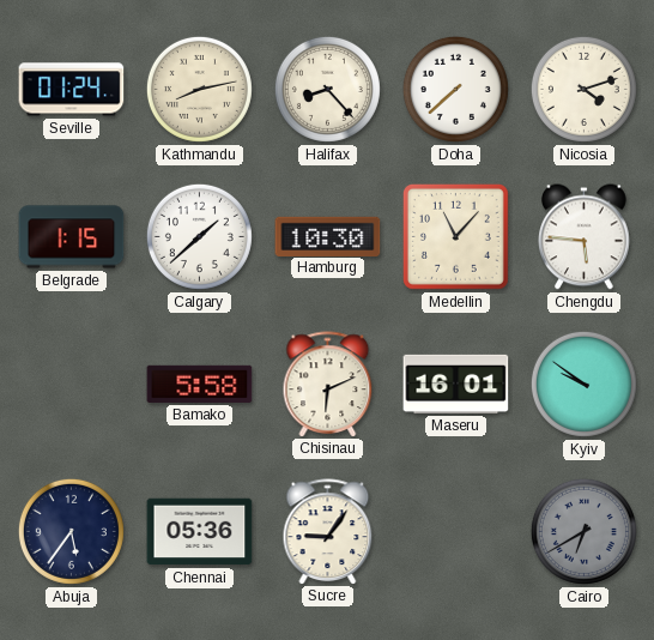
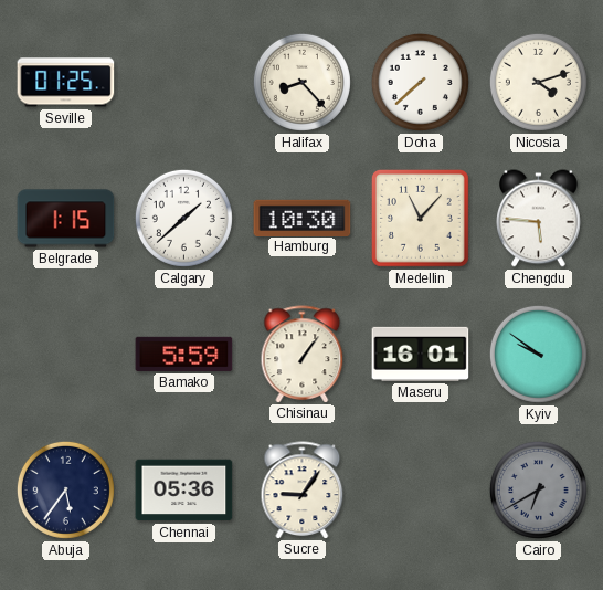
Seville: 01:24 -> 01:25 (66, 83)
Kathmandu: 8:13 -> none (199, 89)
Bamako: 5:58 -> 5:59 (184, 354)
Chisinau: 6:11 -> 1:06 (303, 354)
